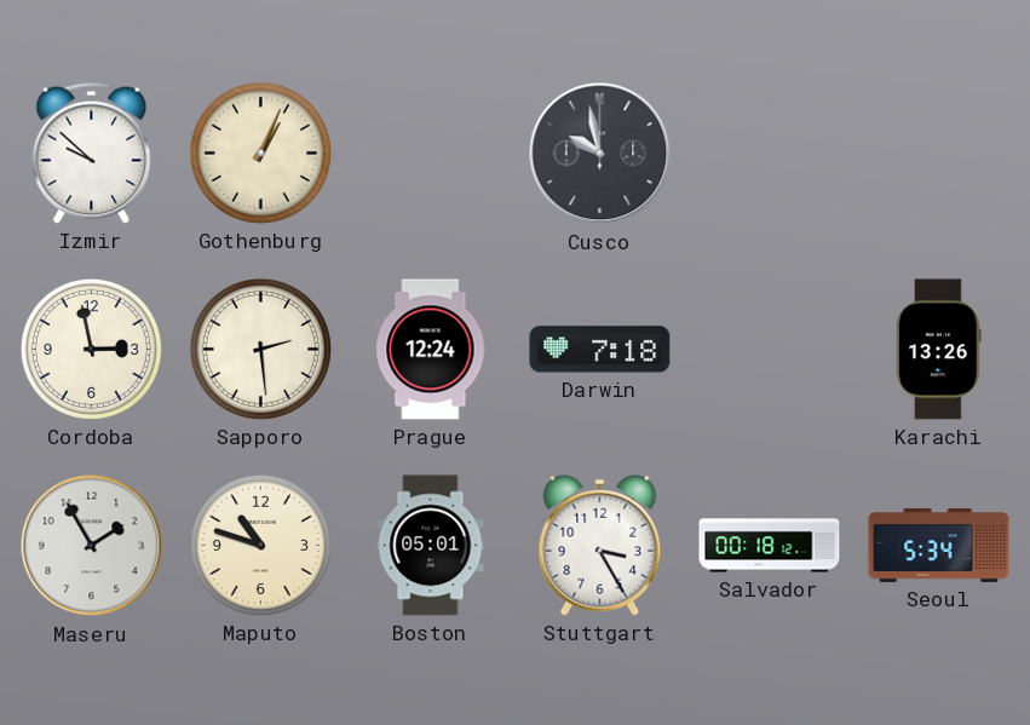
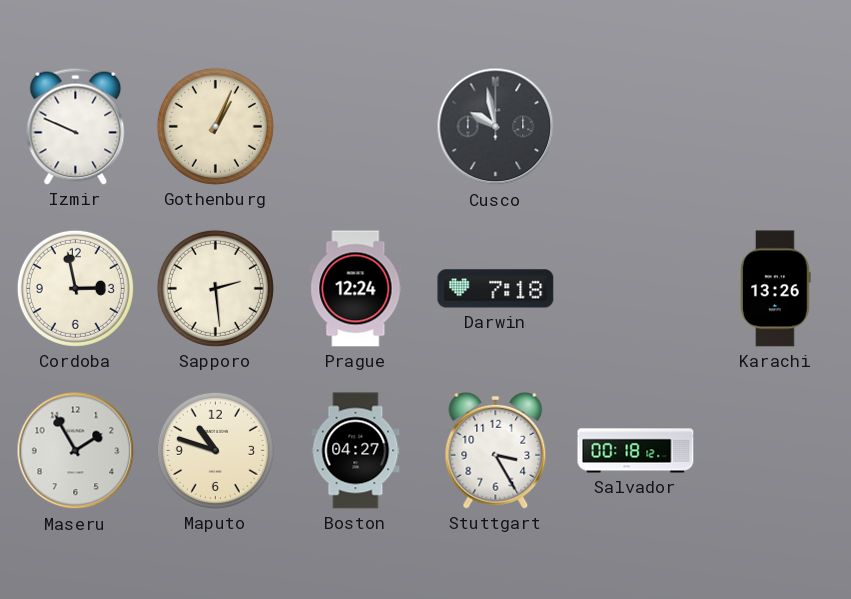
Izmir: 9:52 -> 9:49 (76, 126)
Boston: 05:01 -> 04:27 (356, 451)
Seoul: 5:34 -> none (939, 545)
